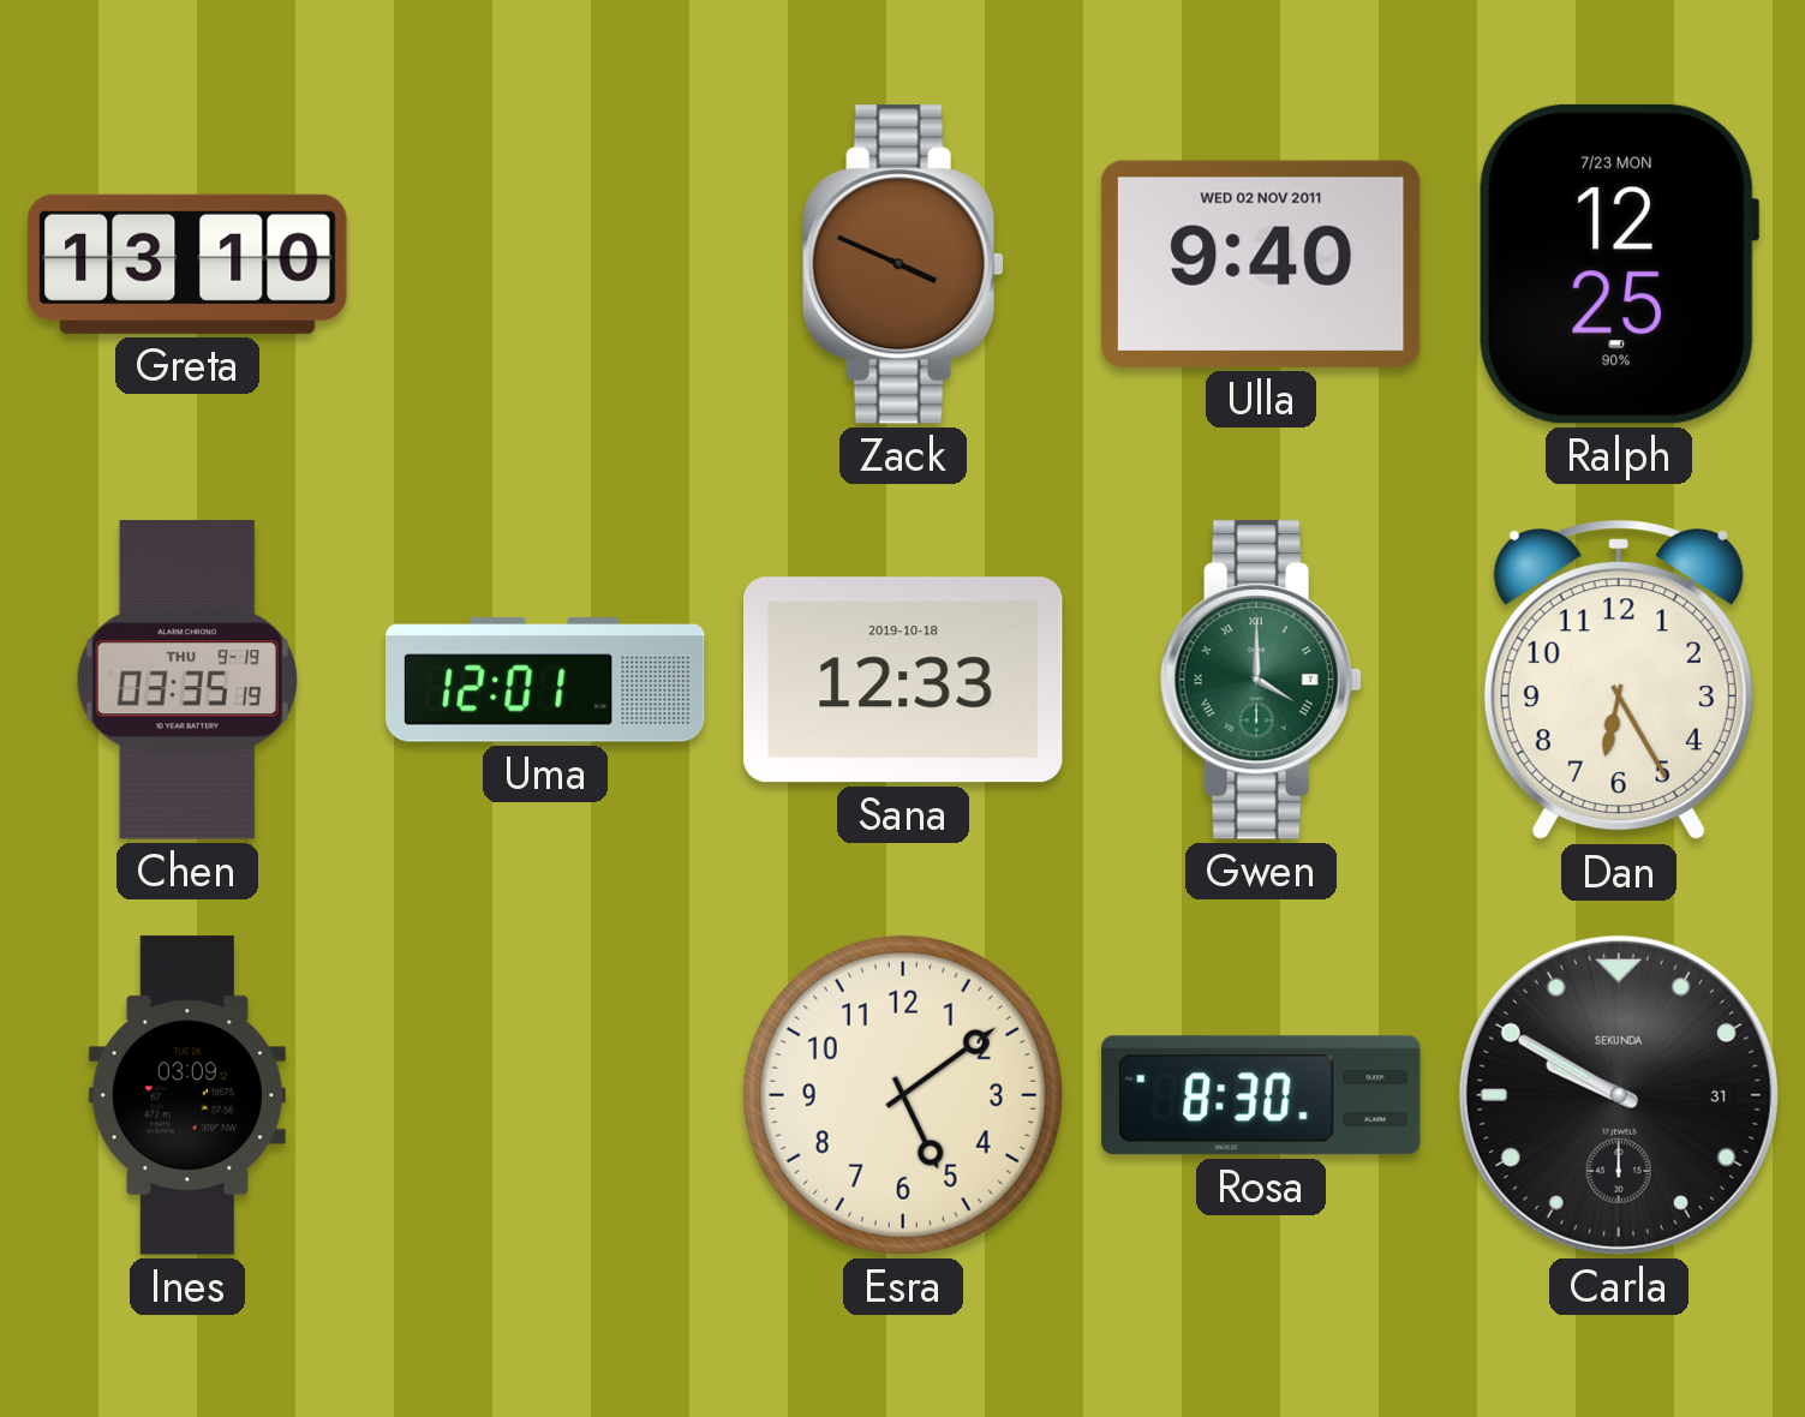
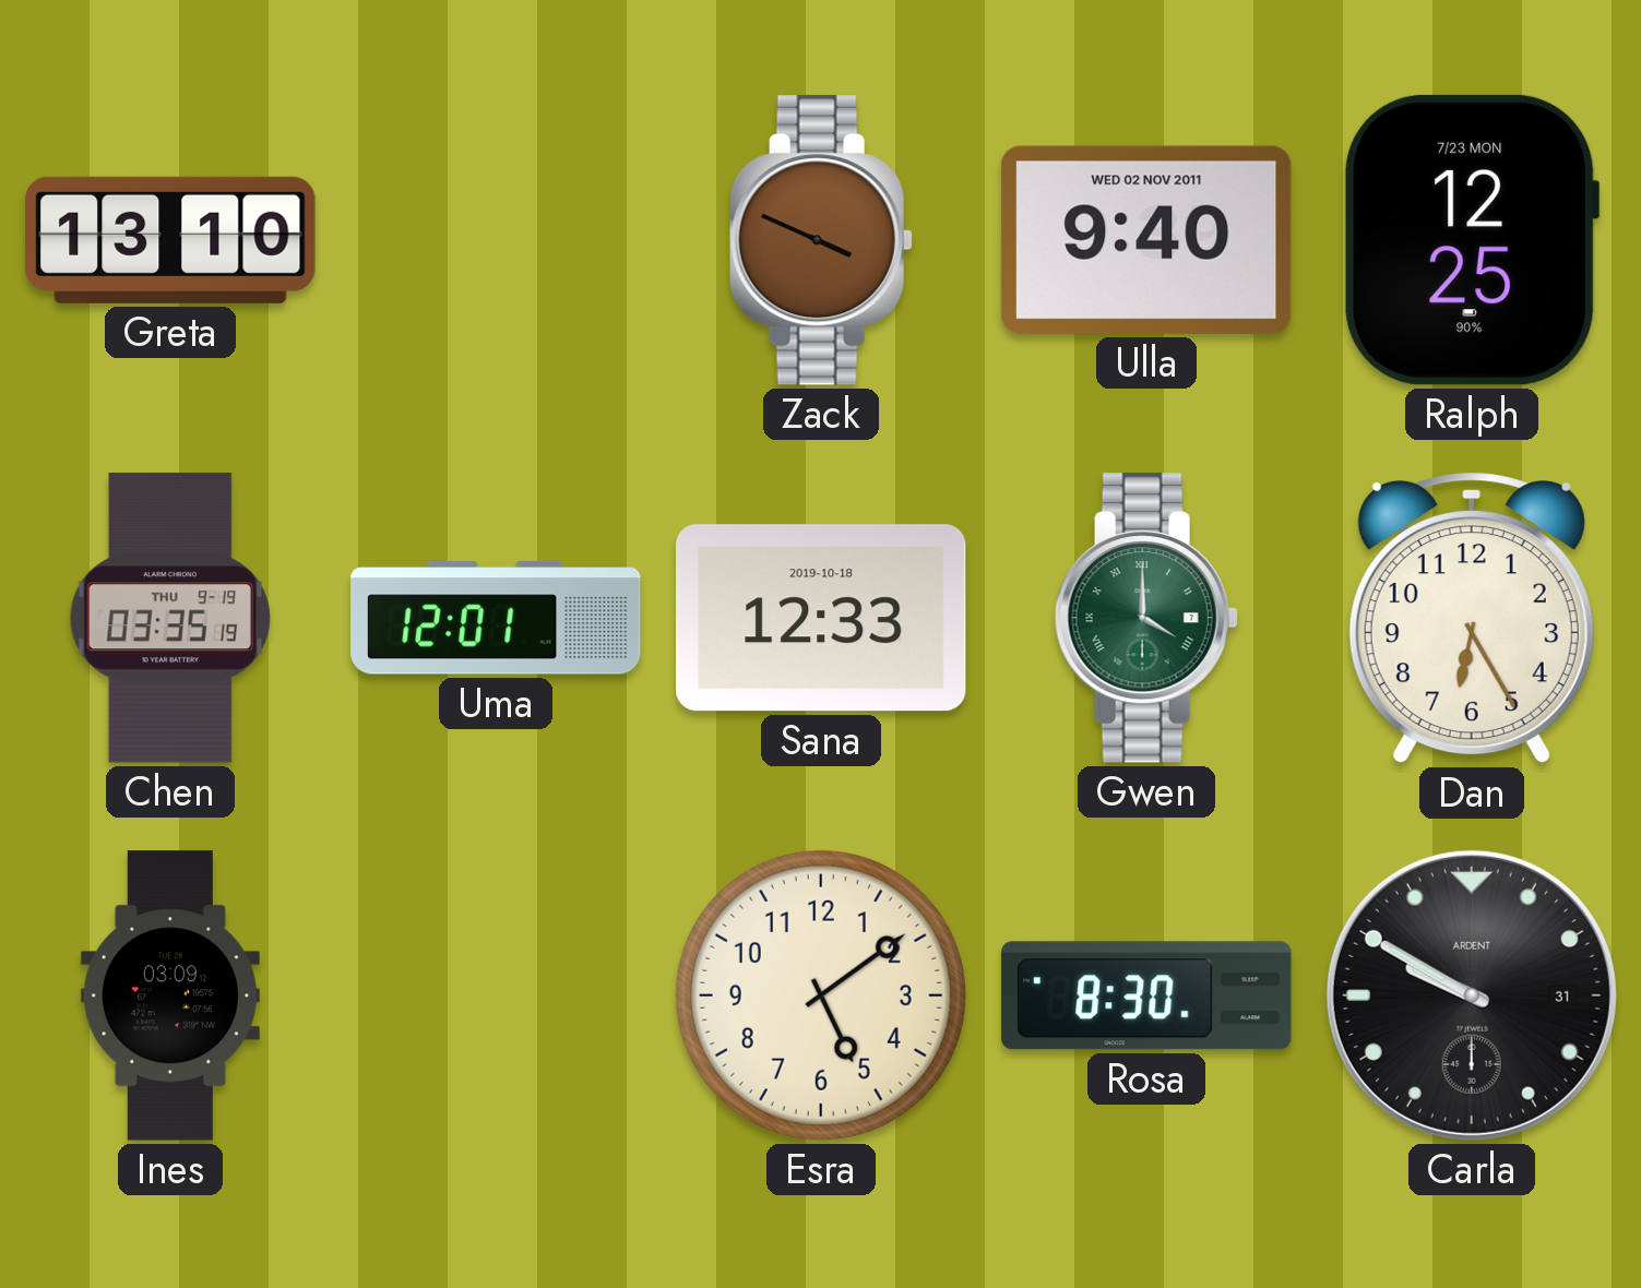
Carla brand: SEKUNDA -> ARDENT (1472, 995)
